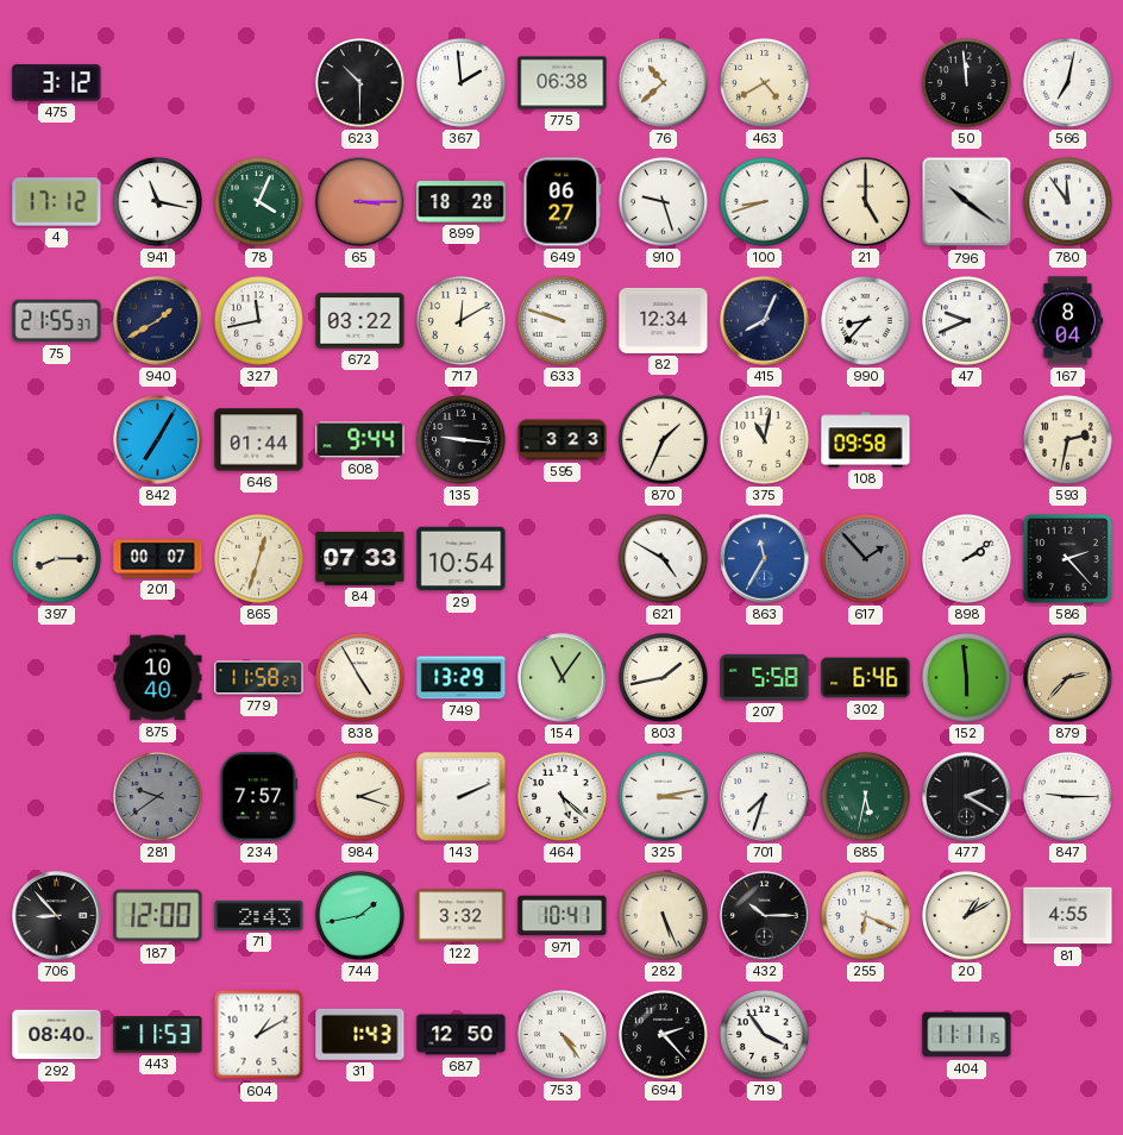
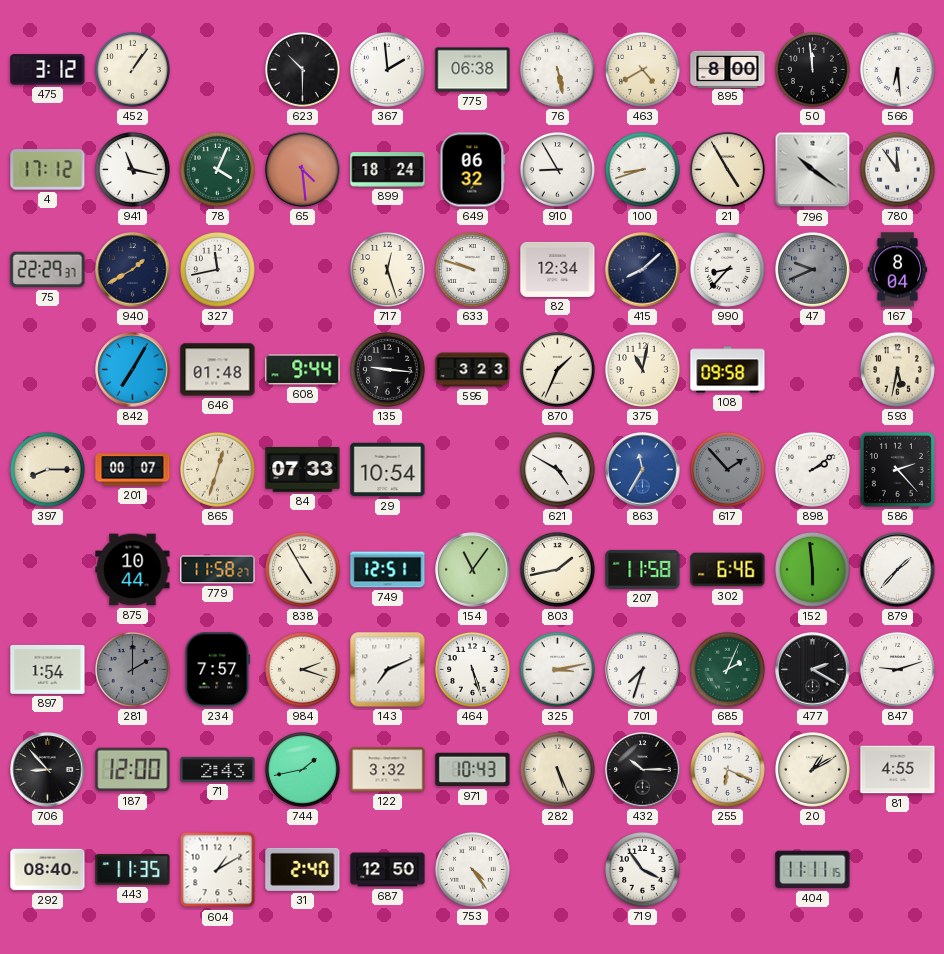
452: none -> 1:06 (132, 69)
76: 10:38 -> 5:28 (557, 69)
895: none -> 8:00 (728, 69)
566: 7:02 -> 6:29 (897, 69)
65: 3:15 -> 4:29 (303, 170)
899: 18:28 -> 18:24 (388, 170)
649: 06:27 -> 06:32 (473, 170)
910: 9:27 -> 8:55 (557, 169)
21: 5:00 -> 4:55 (727, 169)
75: 21:55 -> 22:29 (48, 270)
672: 03:22 -> none (360, 321)
717: 12:10 -> 12:27 (387, 269)
415: 8:04 -> 8:08 (643, 270)
47 dial: white -> grey (812, 269)
646: 01:44 -> 01:48 (218, 370)
593: 2:32 -> 5:32 (897, 369)
875: 10:40 -> 10:44 (133, 570)
749: 13:29 -> 12:51 (388, 570)
207: 5:58 -> 11:58 (643, 569)
879: 2:37 -> 1:37 (898, 570)
879 dial: champagne -> white (898, 570)
897: none -> 1:54 (48, 669)
281: 9:39 -> 2:00 (132, 669)
143: 2:11 -> 7:11 (388, 670)
464: 5:22 -> 5:27 (472, 669)
685: 5:32 -> 2:04 (727, 669)
847: 9:15 -> 9:12 (897, 669)
971: 10:41 -> 10:43 (473, 770)
443: 11:53 -> 11:35 (133, 870)
31: 1:43 -> 2:40 (303, 869)
694: 2:23 -> none (663, 1034)
